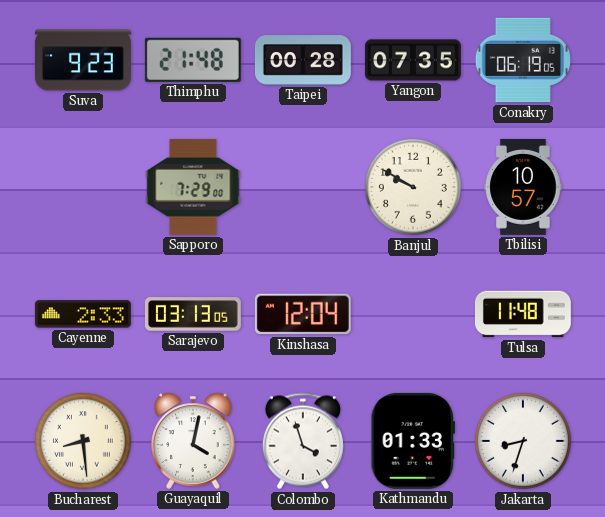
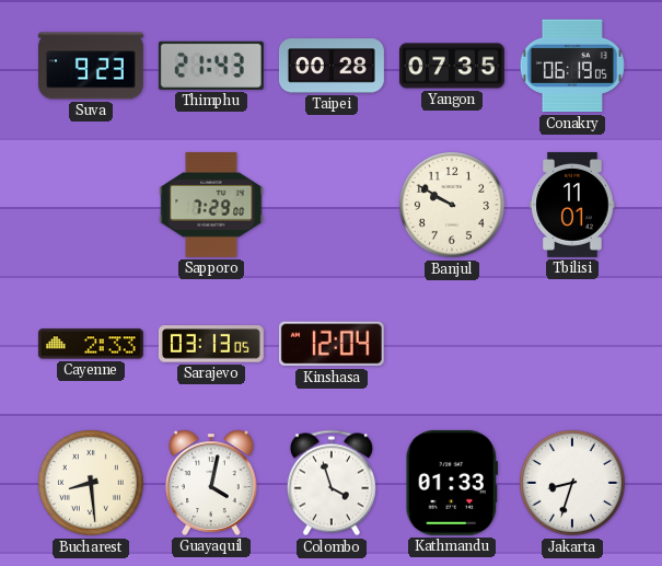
Thimphu: 21:48 -> 21:43 (211, 66)
Tbilisi: 10:57 -> 11:01 (572, 205)
Tulsa: 11:48 -> none (523, 314)
